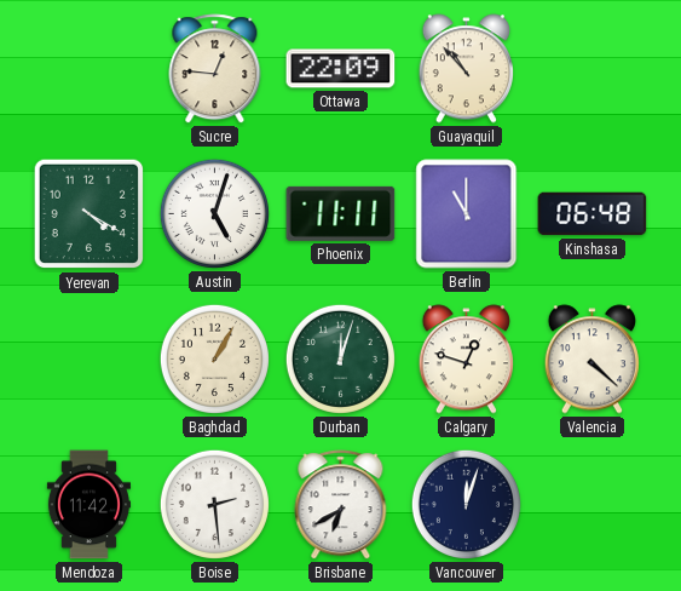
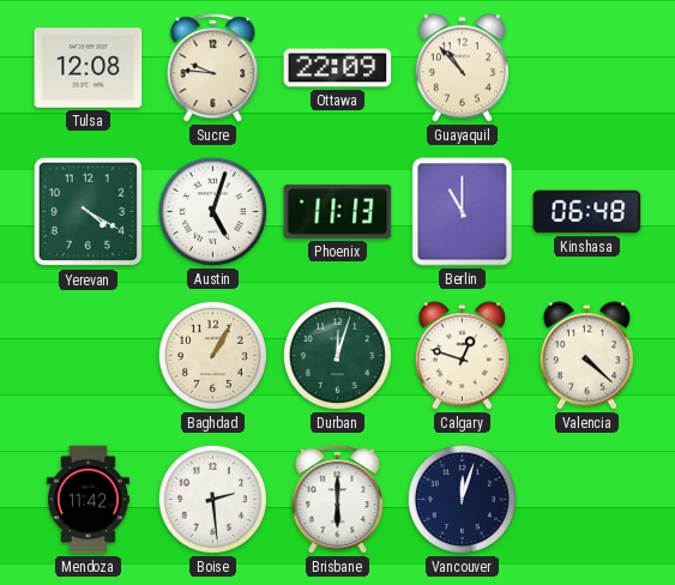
Tulsa: none -> 12:08 (89, 68)
Sucre: 12:46 -> 9:46 (213, 68)
Phoenix: 11:11 -> 11:13 (338, 211)
Brisbane: 6:40 -> 6:00 (338, 500)
